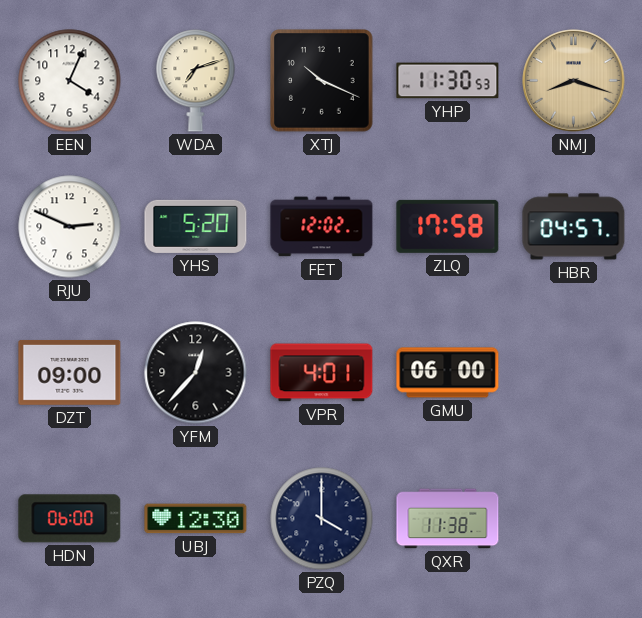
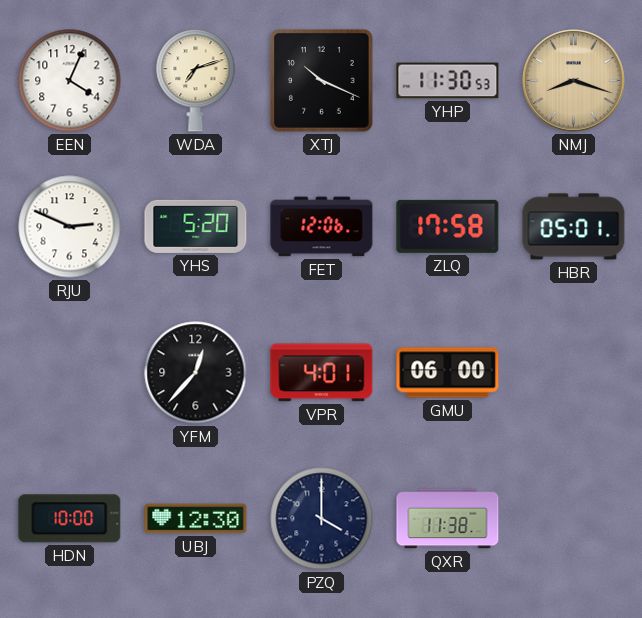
FET: 12:02 -> 12:06 (322, 227)
HBR: 04:57 -> 05:01 (574, 227)
DZT: 09:00 -> none (70, 373)
HDN: 06:00 -> 10:00 (70, 519)
